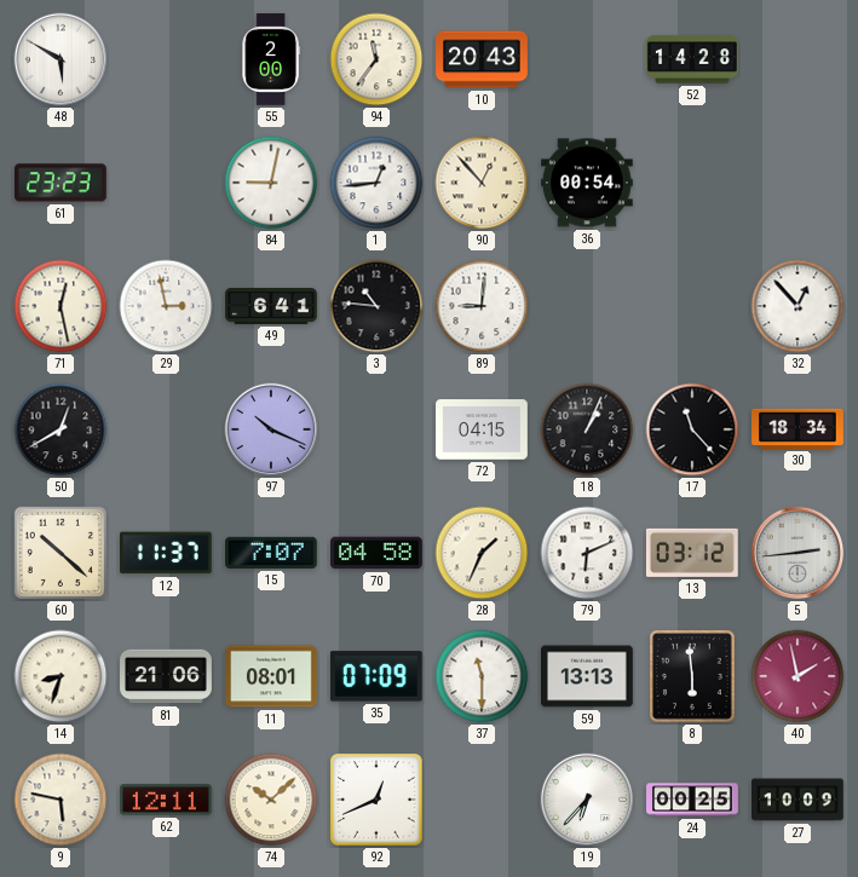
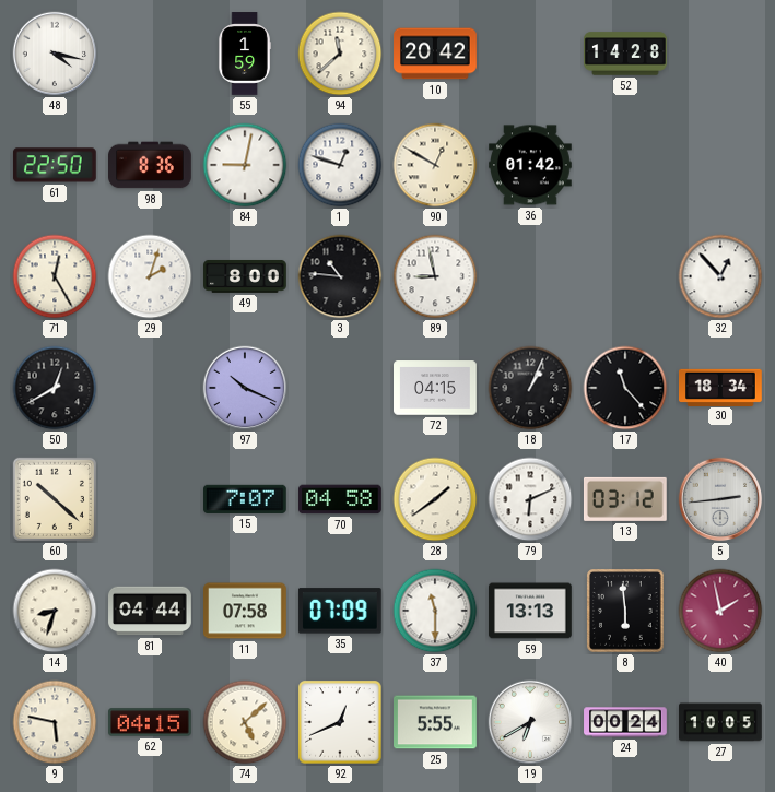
48: 5:50 -> 4:17 (55, 54)
55: 2:00 -> 1:59 (245, 54)
94: 11:36 -> 11:38 (340, 54)
10: 20:43 -> 20:42 (435, 54)
61: 23:23 -> 22:50 (55, 165)
98: none -> 8:36 (151, 165)
1: 12:44 -> 12:48 (340, 165)
90: 12:53 -> 12:50 (435, 165)
36: 00:54 -> 01:42 (531, 165)
71: 12:28 -> 12:25 (55, 276)
29: 2:58 -> 2:03 (150, 276)
49: 6:41 -> 8:00 (245, 276)
89: 9:01 -> 8:58 (435, 276)
12: 11:37 -> none (166, 553)
28: 1:34 -> 1:39 (435, 499)
81: 21:06 -> 04:44 (150, 611)
11: 08:01 -> 07:58 (245, 611)
62: 12:11 -> 04:15 (151, 722)
74: 10:08 -> 5:08 (245, 722)
25: none -> 5:55 (436, 722)
19: 6:37 -> 6:40 (530, 722)
24: 00:25 -> 00:24 (625, 722)
27: 10:09 -> 10:05 (720, 722)
